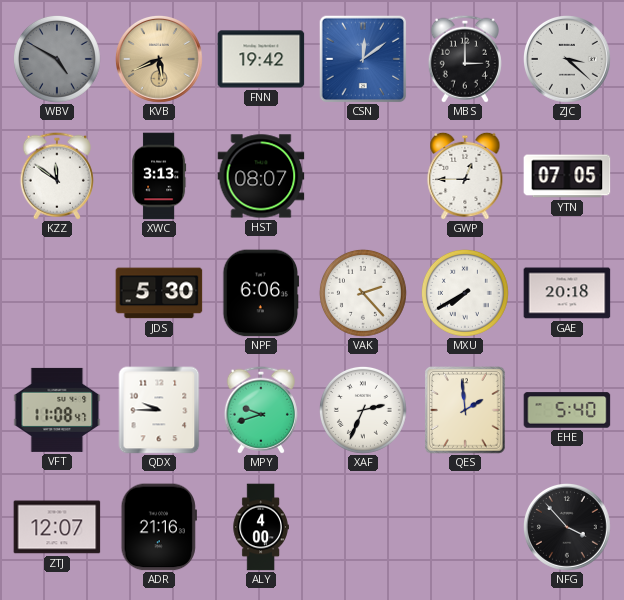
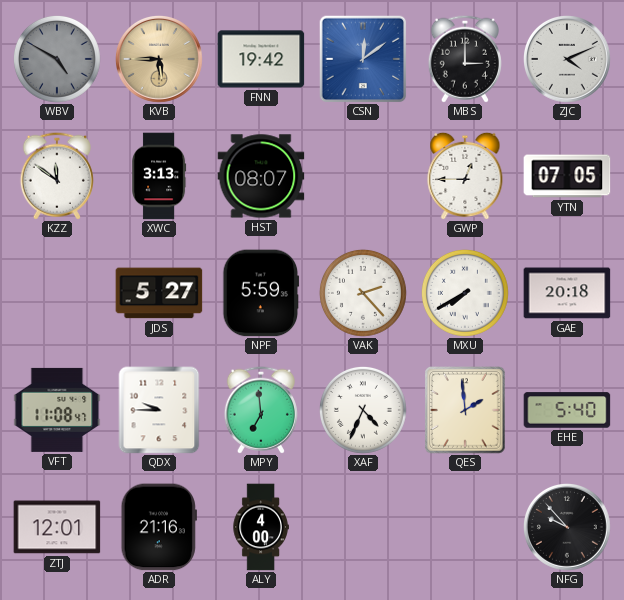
KVB: 5:41 -> 5:45 (160, 60)
ZJC: 3:22 -> 4:11 (568, 60)
JDS: 5:30 -> 5:27 (159, 293)
NPF: 6:06 -> 5:59 (261, 293)
MPY: 9:42 -> 6:59 (261, 410)
XAF: 2:34 -> 4:34 (363, 410)
ZTJ: 12:07 -> 12:01 (57, 527)
NFG: 3:53 -> 9:53 (568, 528)
